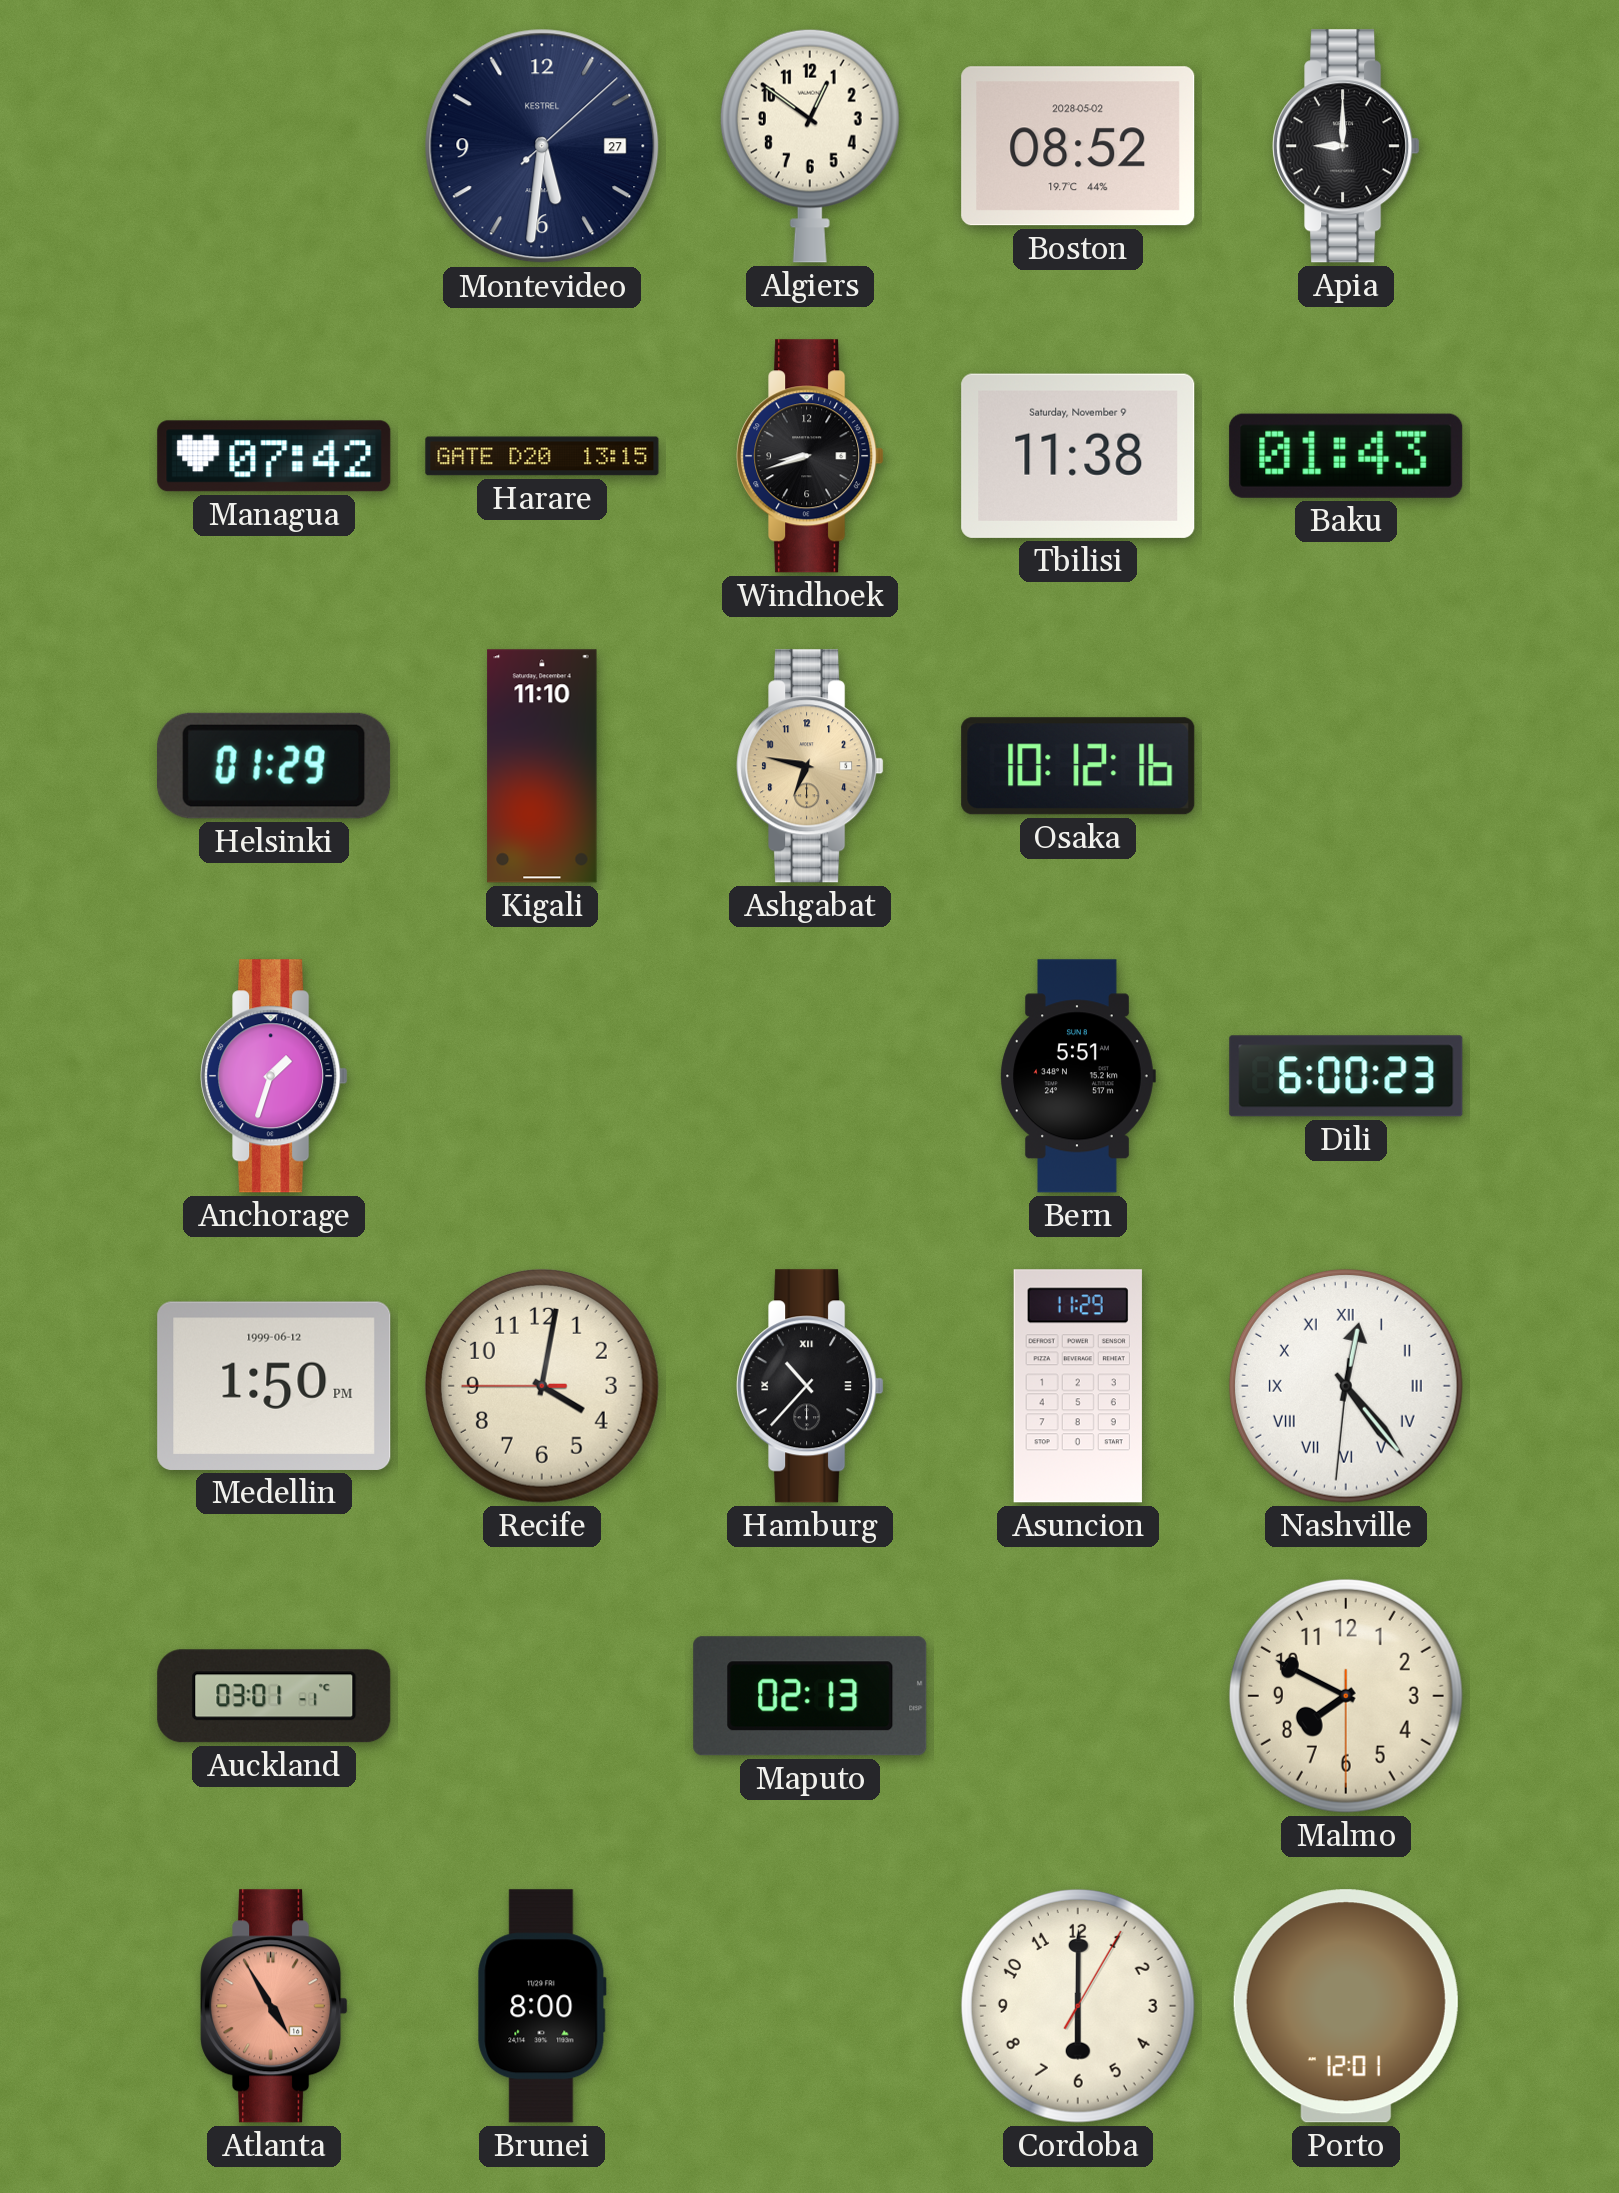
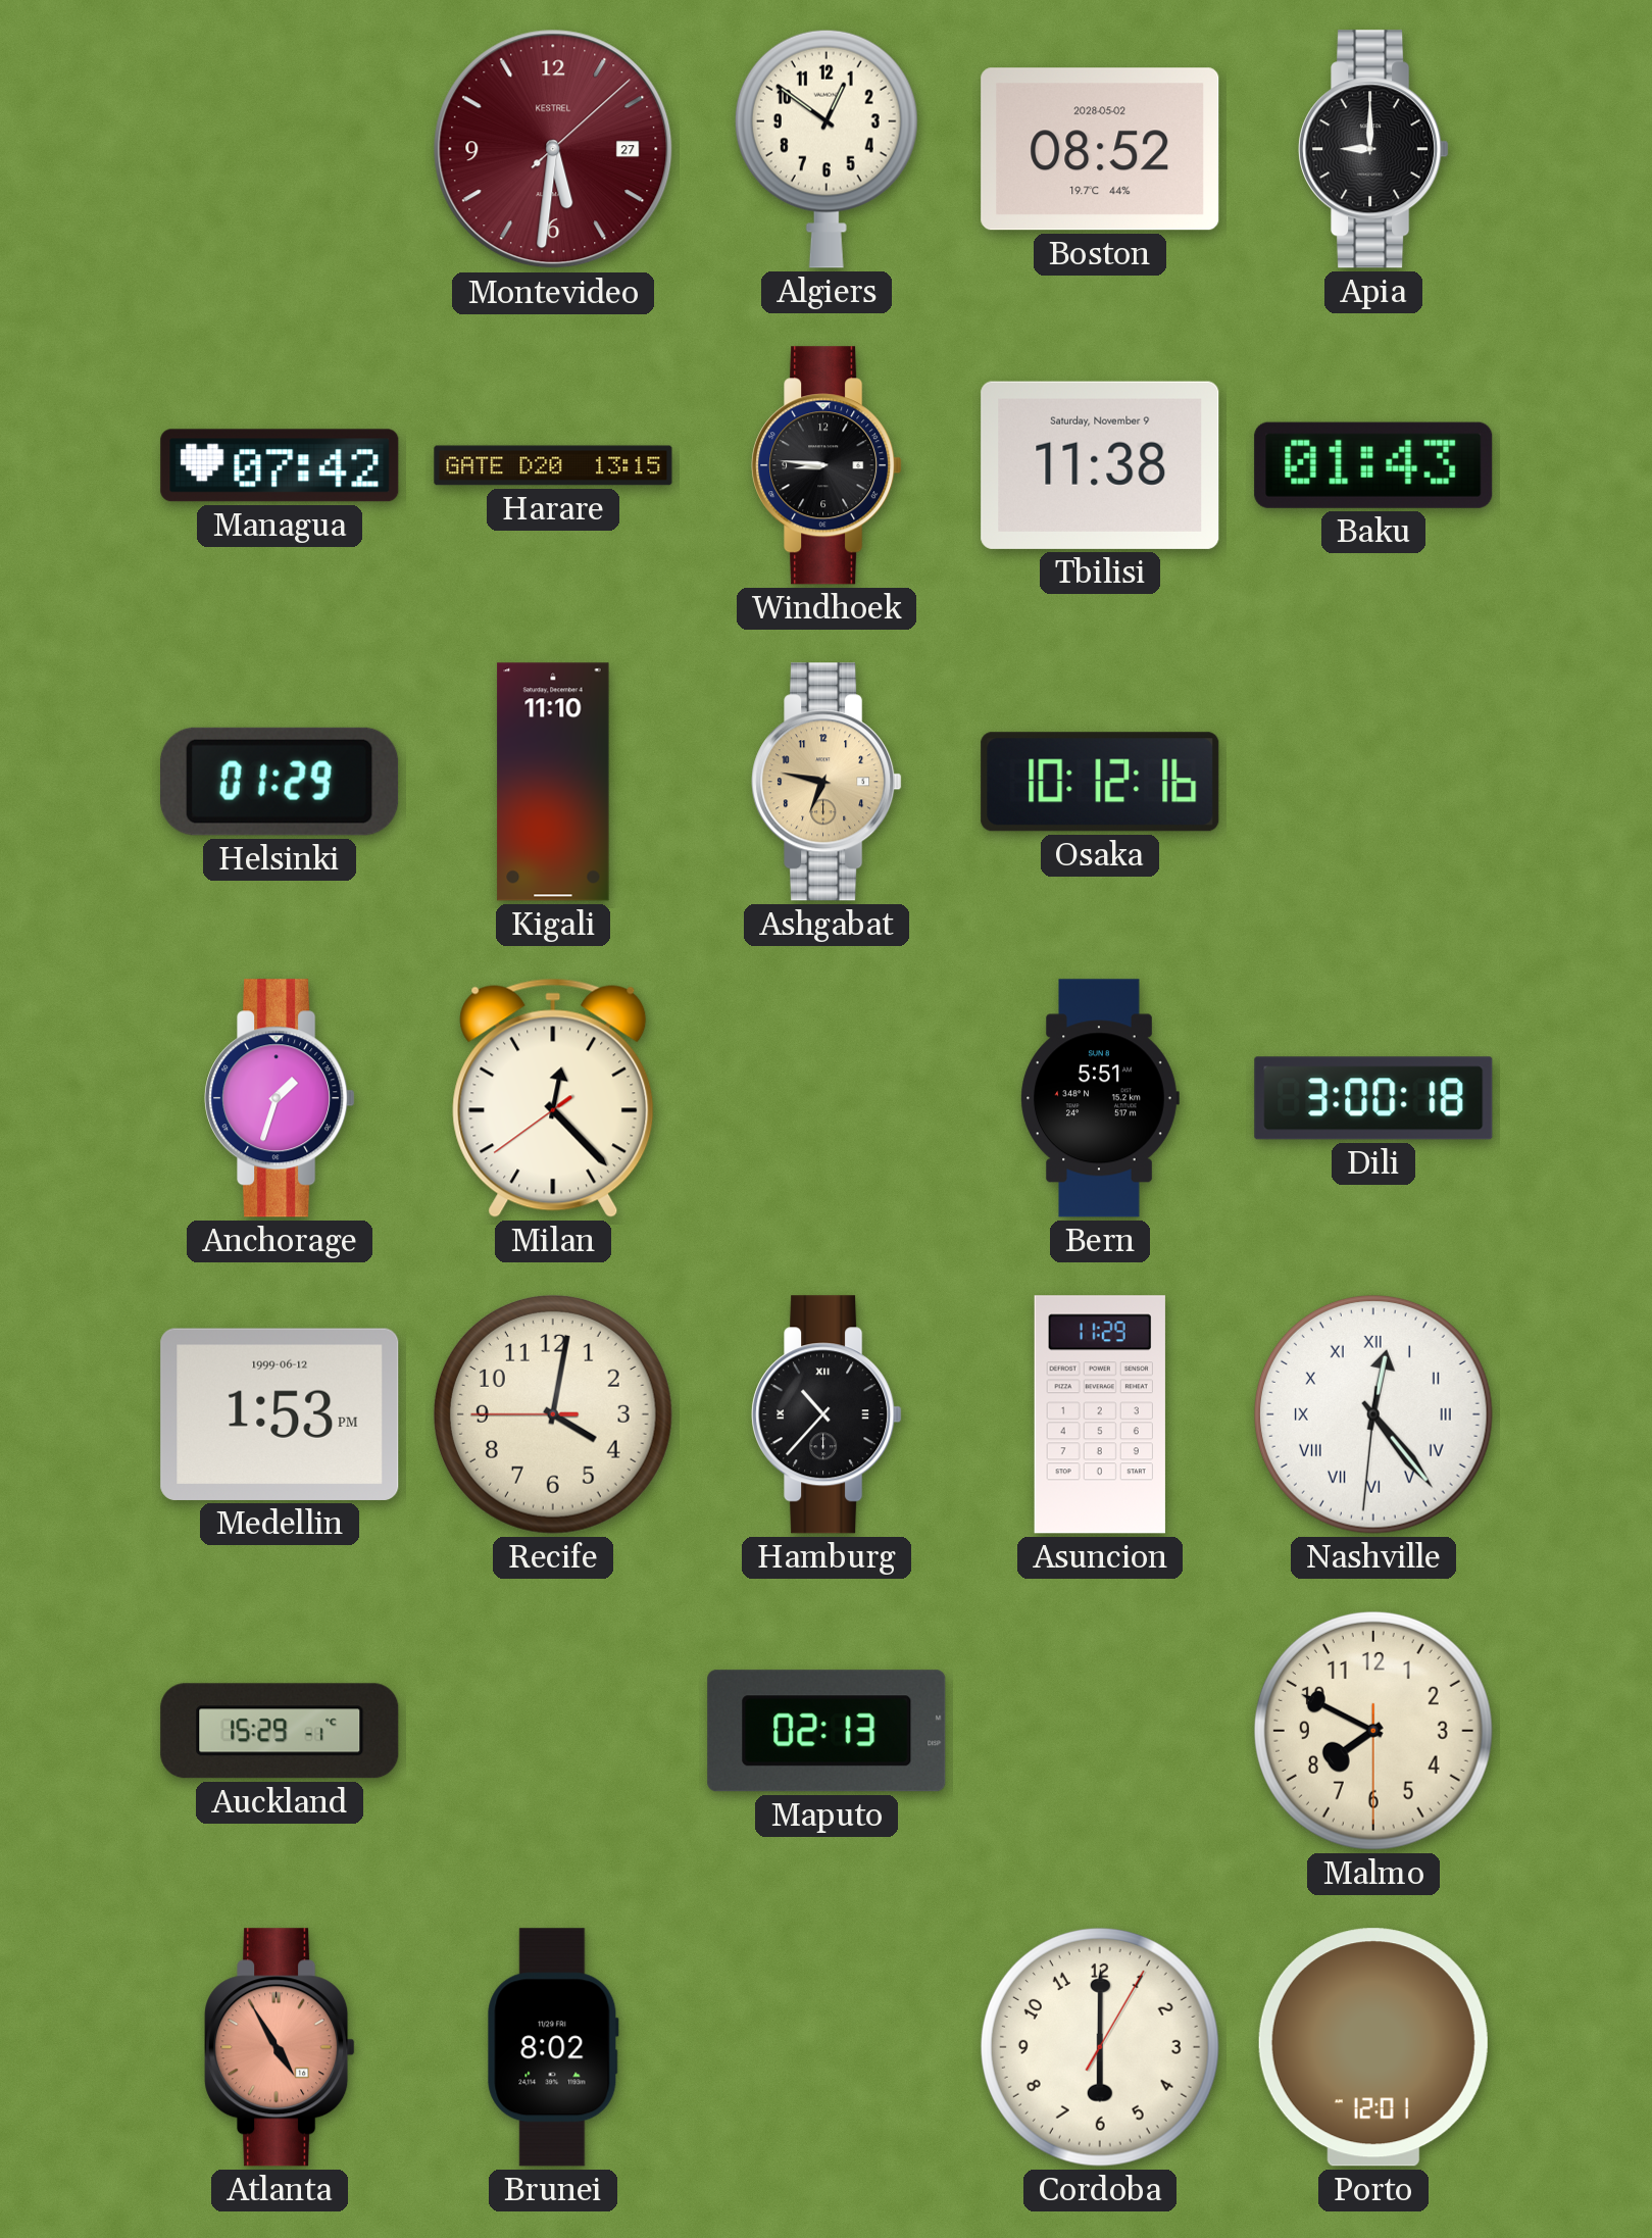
Montevideo dial: navy -> burgundy (553, 149)
Windhoek: 8:42 -> 8:46 (827, 465)
Milan: none -> 12:22 (553, 1098)
Dili: 6:00 -> 3:00 (1373, 1098)
Medellin: 1:50 -> 1:53 (280, 1414)
Auckland: 03:01 -> 15:29 (280, 1731)
Brunei: 8:00 -> 8:02 (553, 2047)
